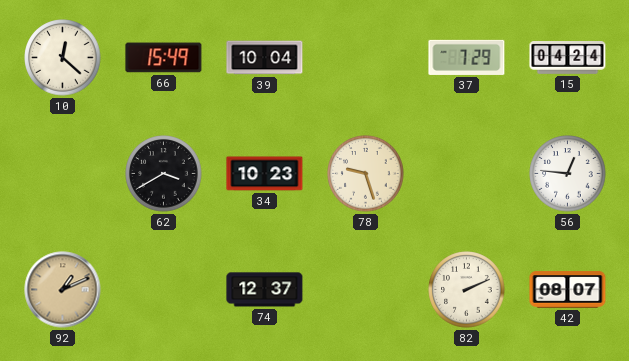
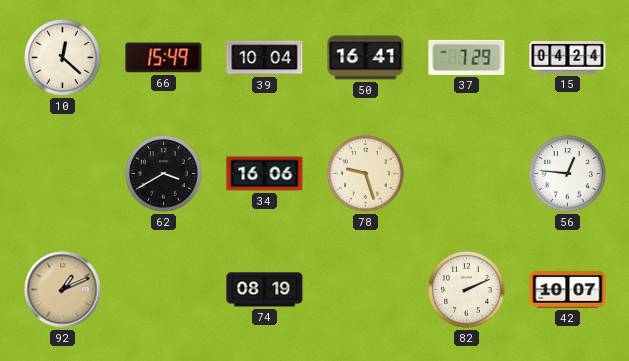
50: none -> 16:41 (366, 58)
34: 10:23 -> 16:06 (265, 174)
74: 12:37 -> 08:19 (265, 290)
42: 08:07 -> 10:07 (568, 290)
